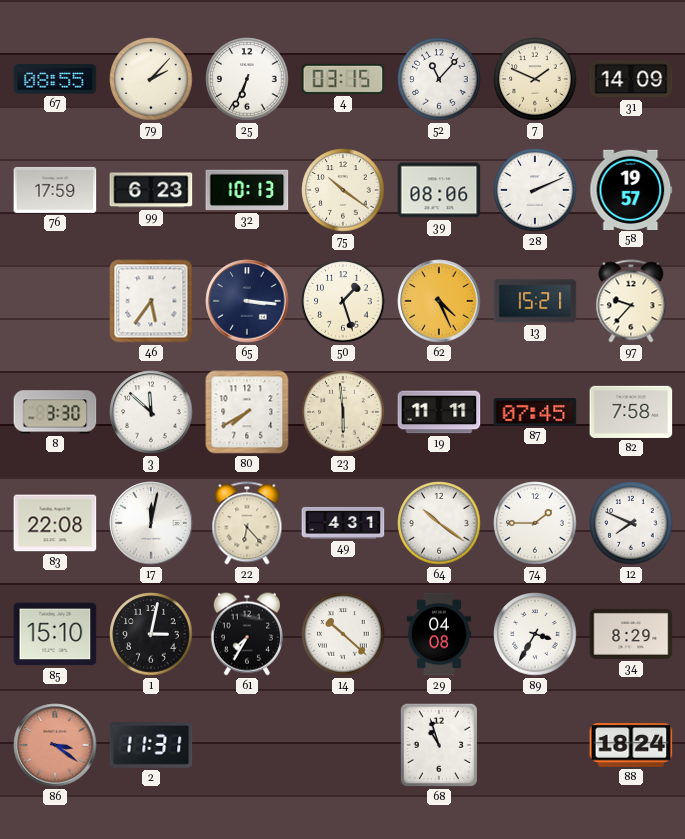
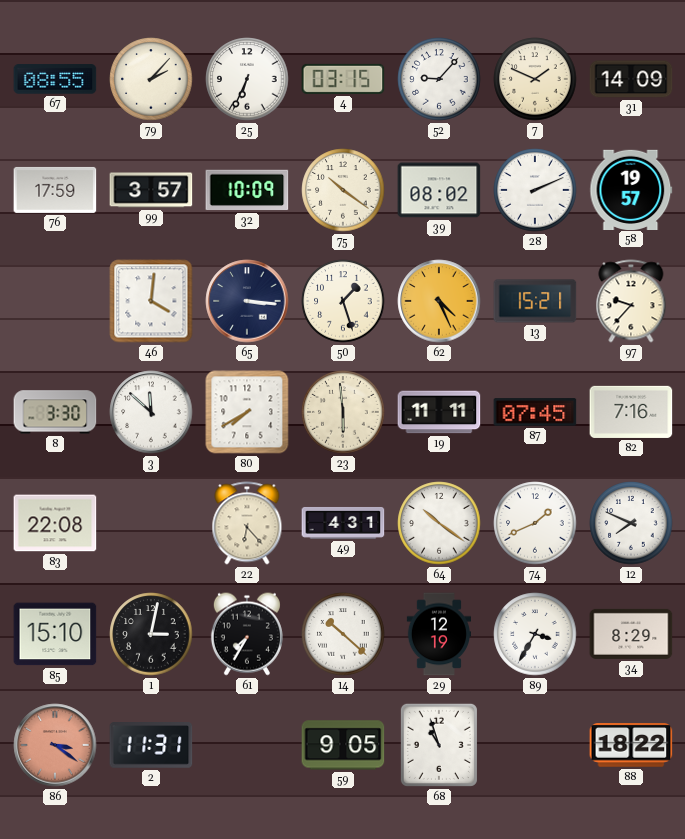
52: 11:07 -> 9:07 (439, 79)
99: 6:23 -> 3:57 (151, 190)
32: 10:13 -> 10:09 (247, 190)
39: 08:06 -> 08:02 (439, 190)
46: 5:36 -> 4:01 (151, 301)
82: 7:58 -> 7:16 (631, 412)
17: 12:02 -> none (151, 523)
74: 1:45 -> 1:41 (535, 523)
29: 04:08 -> 12:19 (438, 634)
59: none -> 9:05 (343, 745)
88: 18:24 -> 18:22 (631, 746)
